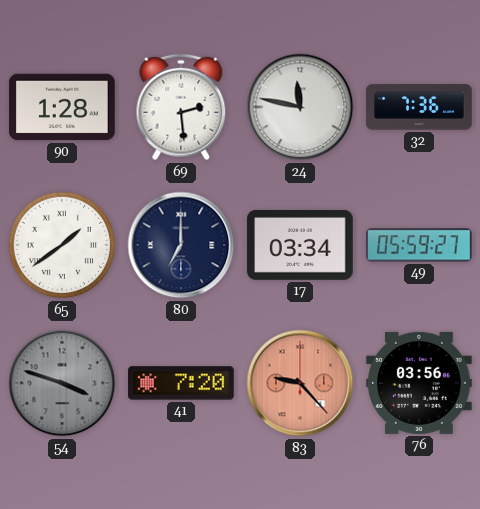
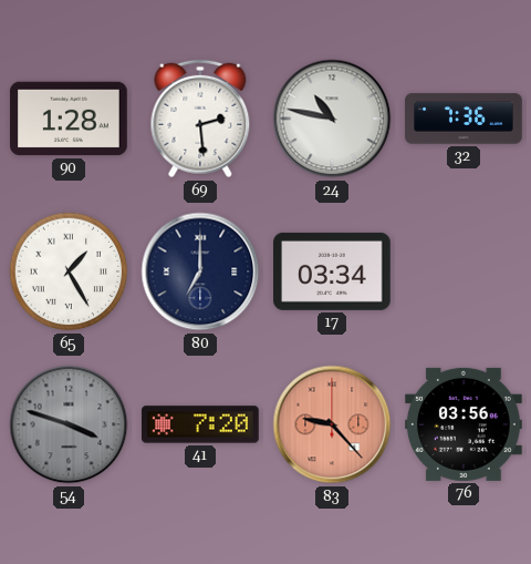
24: 11:47 -> 10:47 (332, 119)
65: 1:39 -> 1:25 (69, 271)
49: 05:59 -> none (420, 245)
